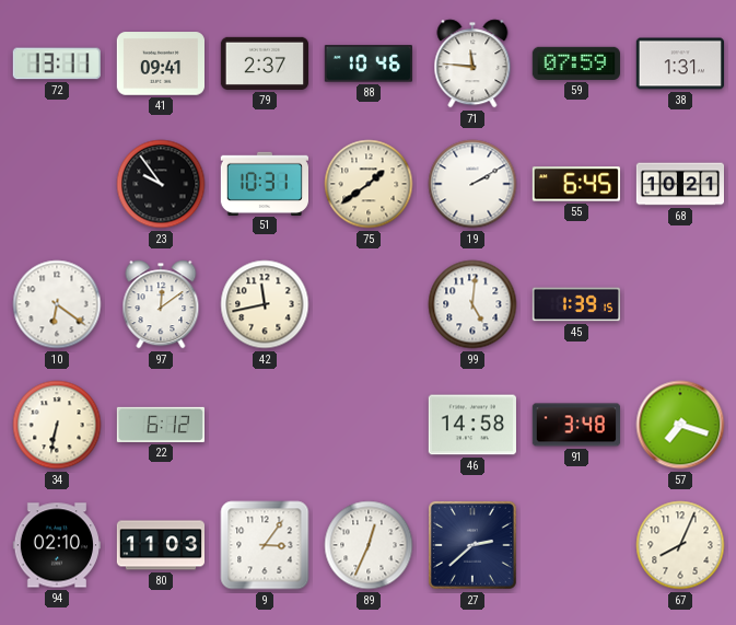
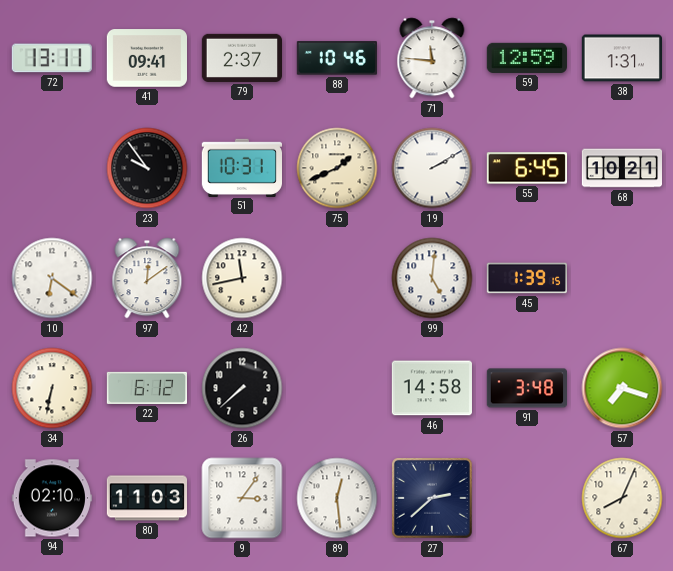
59: 07:59 -> 12:59 (527, 58)
75: 1:39 -> 1:41 (337, 168)
26: none -> 7:38 (242, 388)
89: 12:34 -> 12:29 (337, 498)
